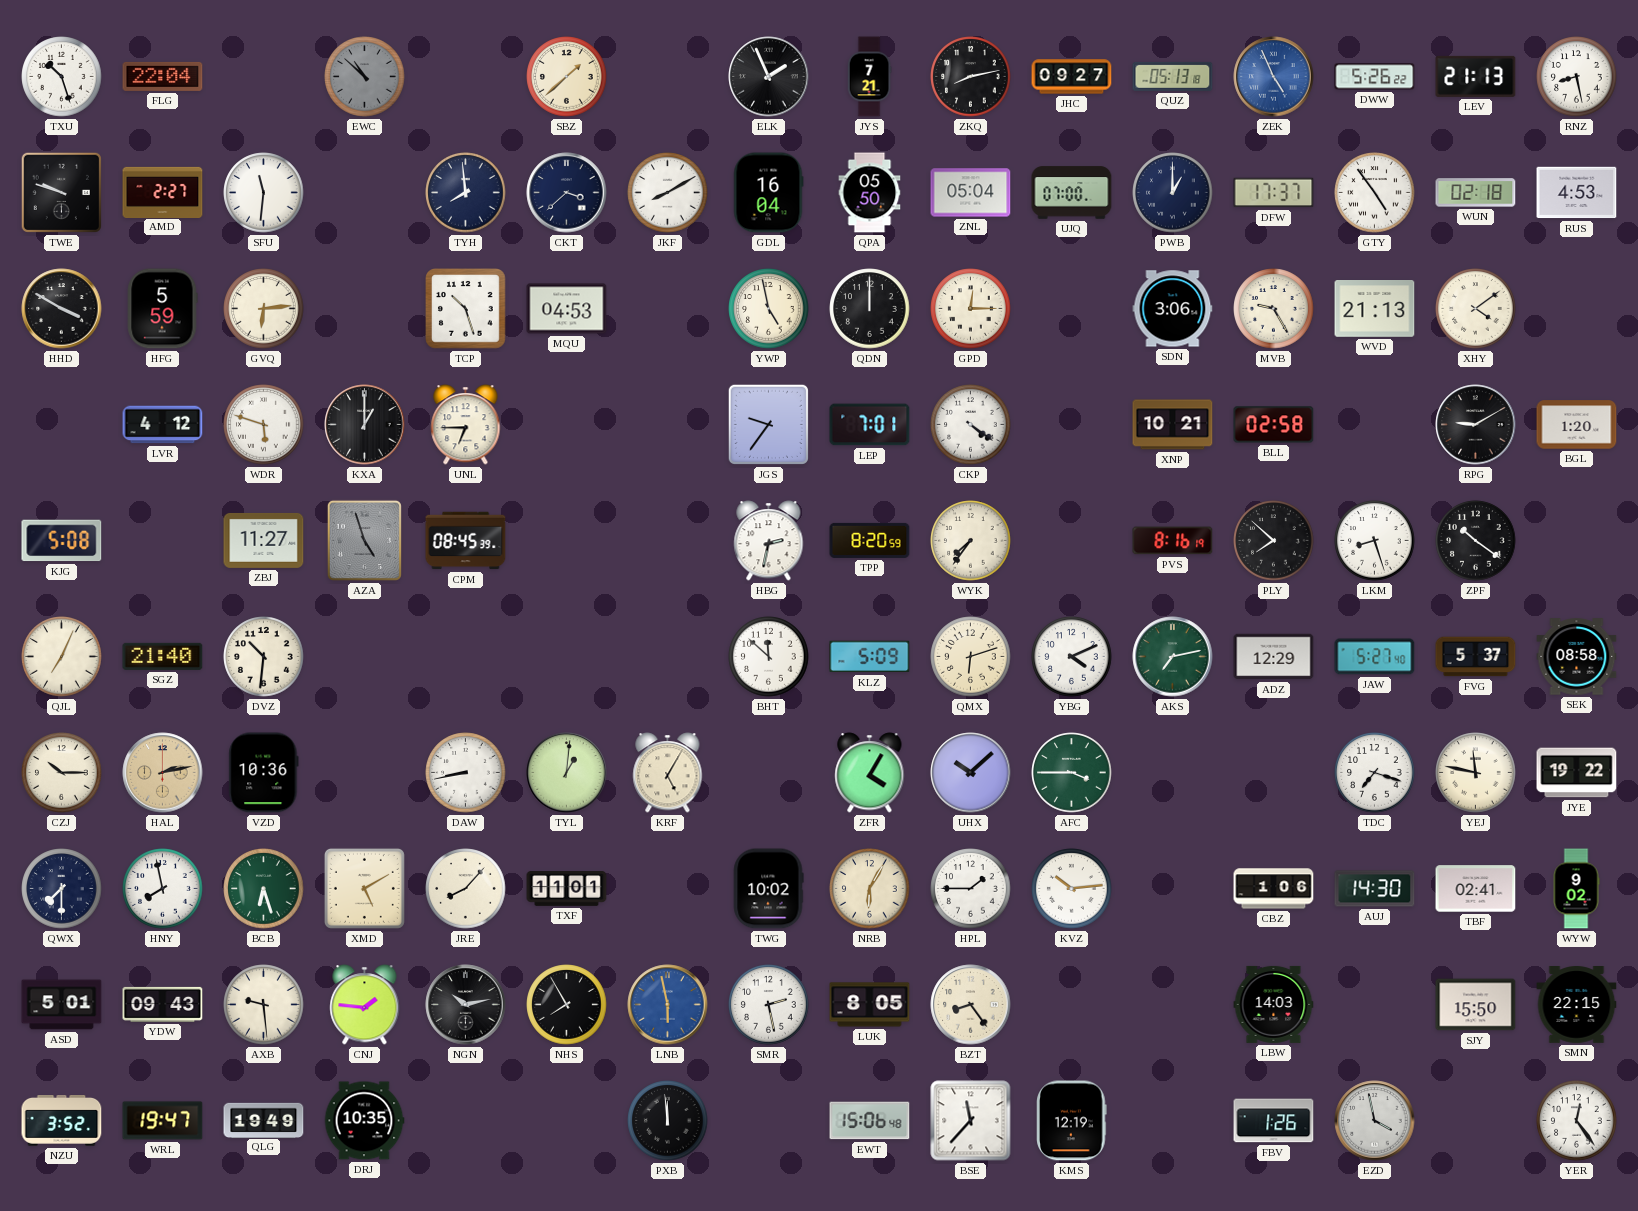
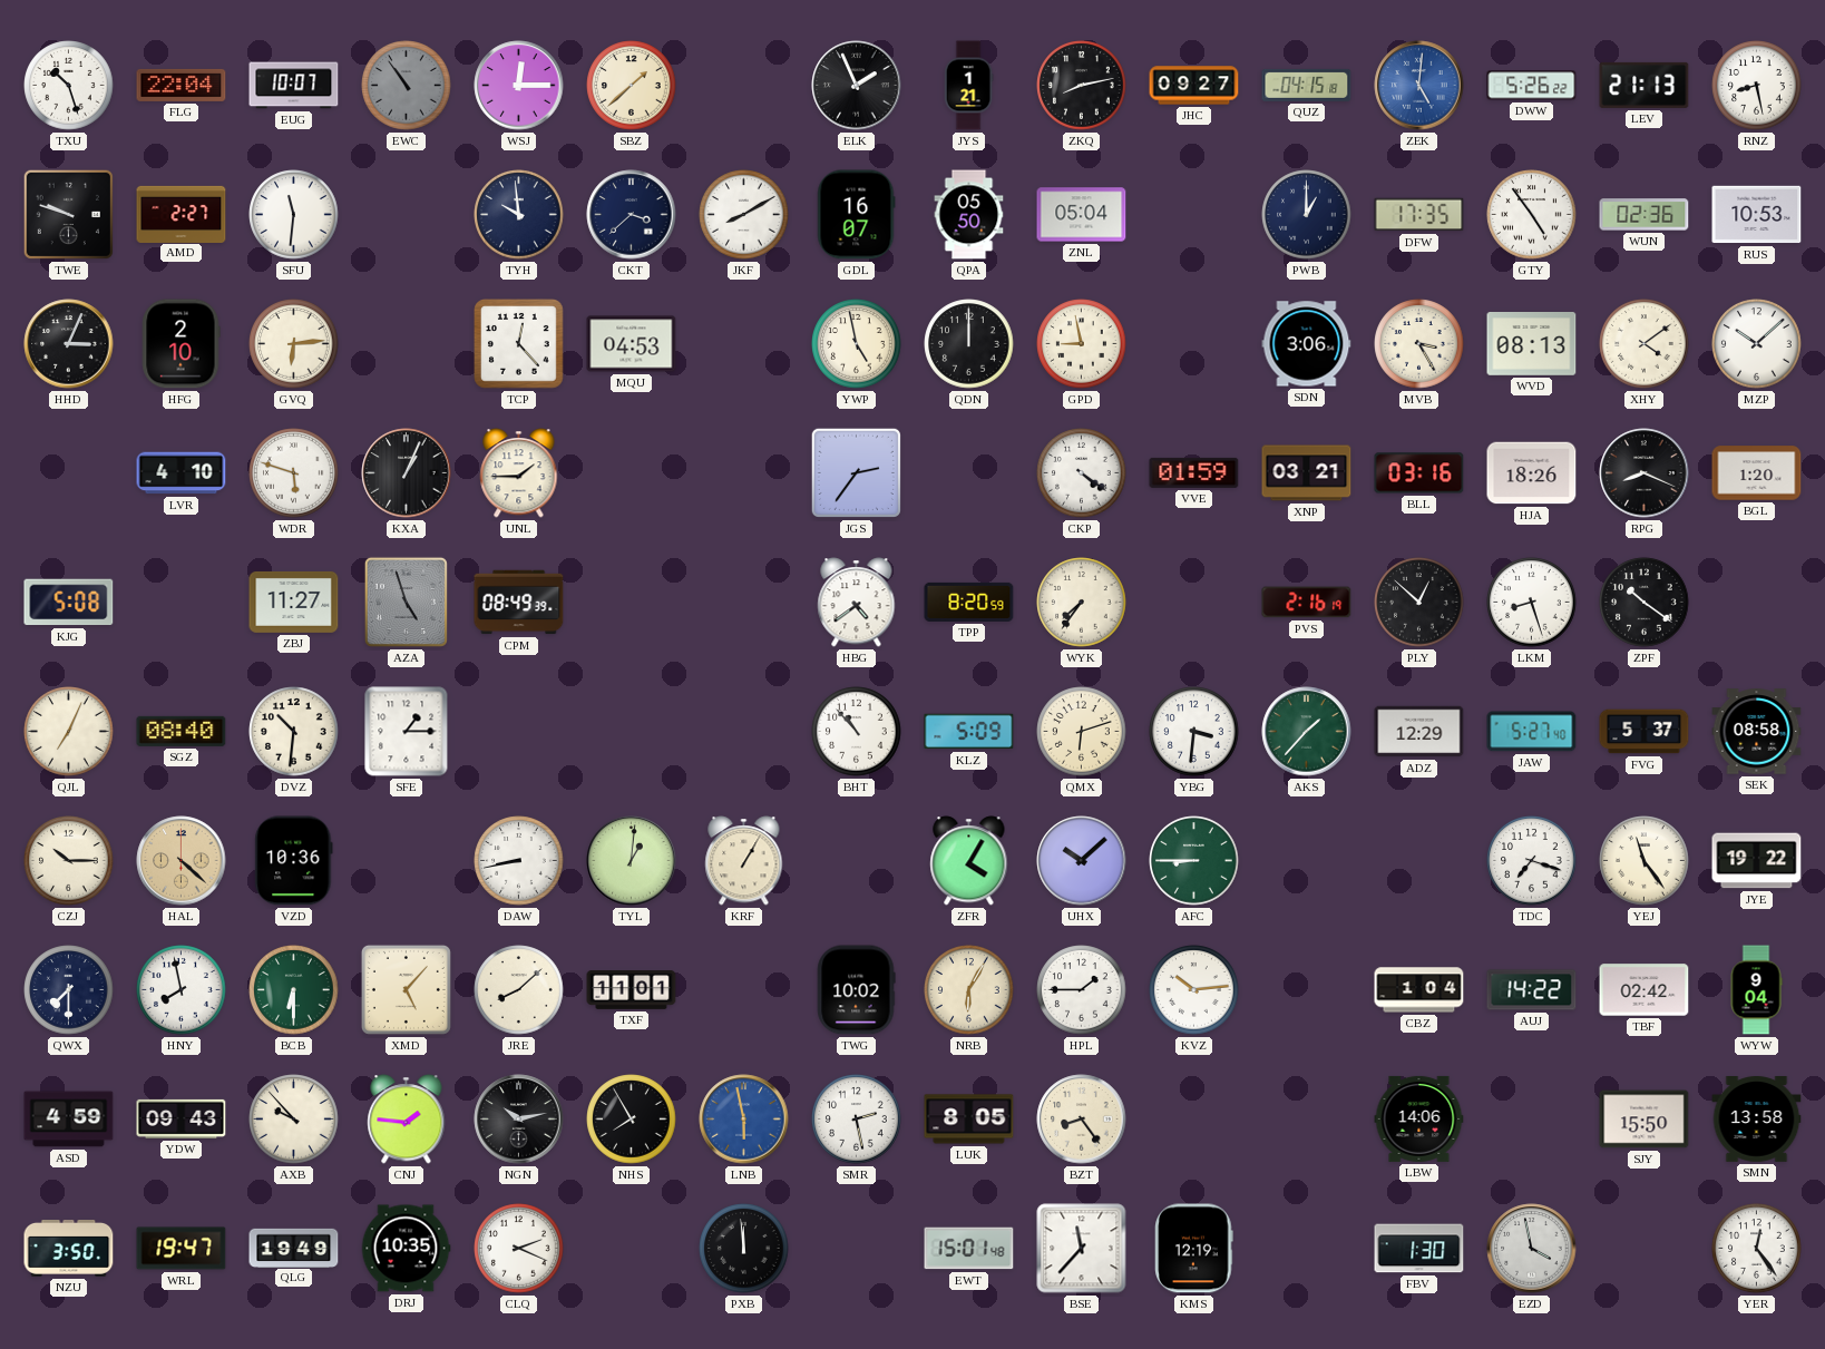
EUG: none -> 10:07 (294, 86)
EWC: 10:52 -> 10:54 (407, 86)
WSJ: none -> 12:15 (519, 86)
JYS: 7:21 -> 1:21 (968, 86)
QUZ: 05:13 -> 04:15 (1307, 85)
ZEK: 4:56 -> 5:01 (1419, 86)
TYH: 7:59 -> 9:59 (519, 215)
GDL: 16:04 -> 16:07 (856, 215)
UJQ: 07:00 -> none (1072, 193)
DFW: 17:37 -> 17:35 (1419, 215)
WUN: 02:18 -> 02:36 (1645, 215)
RUS: 4:53 -> 10:53 (1757, 215)
HHD: 3:50 -> 3:04 (69, 344)
HFG: 5:59 -> 2:10 (180, 344)
TCP: 10:27 -> 12:23 (519, 344)
GPD: 12:15 -> 8:58 (1082, 344)
MVB: 9:25 -> 3:25 (1419, 344)
WVD: 21:13 -> 08:13 (1532, 344)
MZP: none -> 10:08 (1757, 344)
LVR: 4:12 -> 4:10 (182, 473)
KXA: 1:00 -> 1:04 (407, 473)
UNL: 6:45 -> 1:45 (519, 473)
JGS: 9:36 -> 2:36 (856, 472)
LEP: 7:01 -> none (870, 425)
VVE: none -> 01:59 (1194, 472)
XNP: 10:21 -> 03:21 (1307, 473)
BLL: 02:58 -> 03:16 (1419, 473)
HJA: none -> 18:26 (1532, 473)
RPG: 9:10 -> 8:19 (1645, 473)
CPM: 08:45 -> 08:49 (519, 603)
HBG: 2:32 -> 4:39 (857, 603)
PVS: 8:16 -> 2:16 (1307, 603)
PLY: 7:52 -> 12:52 (1419, 603)
SGZ: 21:40 -> 08:40 (182, 731)
SFE: none -> 1:15 (407, 732)
BHT: 11:52 -> 10:53 (857, 732)
YBG: 4:11 -> 3:31 (1194, 732)
AKS: 7:13 -> 1:37 (1307, 732)
HAL: 2:13 -> 4:22 (182, 861)
KRF: 5:05 -> 1:05 (744, 861)
AFC: 3:45 -> 8:45 (1194, 861)
YEJ: 11:47 -> 11:24 (1645, 861)
BCB: 6:27 -> 6:30 (294, 990)
XMD: 5:10 -> 5:07 (406, 989)
JRE: 8:07 -> 8:08 (519, 990)
CBZ: 1:06 -> 1:04 (1419, 990)
AUJ: 14:30 -> 14:22 (1532, 990)
TBF: 02:41 -> 02:42 (1645, 990)
WYW: 9:02 -> 9:04 (1756, 990)
ASD: 5:01 -> 4:59 (69, 1120)
AXB: 9:29 -> 9:53 (294, 1120)
LBW: 14:03 -> 14:06 (1419, 1118)
SMN: 22:15 -> 13:58 (1757, 1120)
NZU: 3:52 -> 3:50 (69, 1249)
CLQ: none -> 2:19 (519, 1249)
EWT: 15:06 -> 15:01 (969, 1249)
FBV: 1:26 -> 1:30 (1419, 1249)
